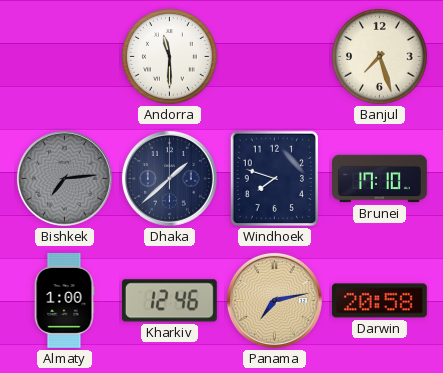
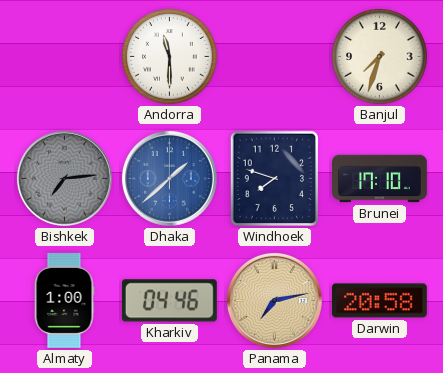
Banjul: 7:27 -> 7:33 (380, 57)
Dhaka dial: navy -> blue (169, 178)
Kharkiv: 12:46 -> 04:46 (169, 301)
